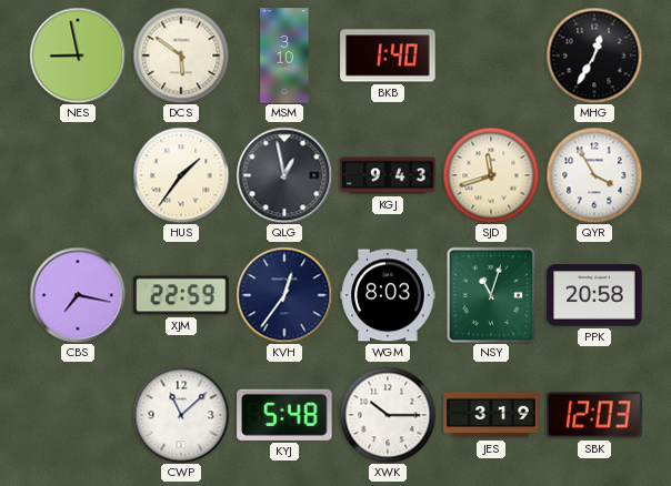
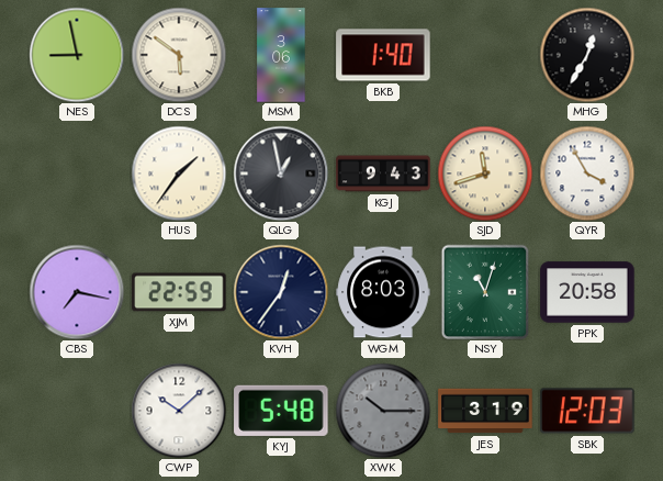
MSM: 3:10 -> 3:06 (281, 55)
CWP: 11:08 -> 10:08 (179, 411)
XWK dial: white -> grey (383, 411)
